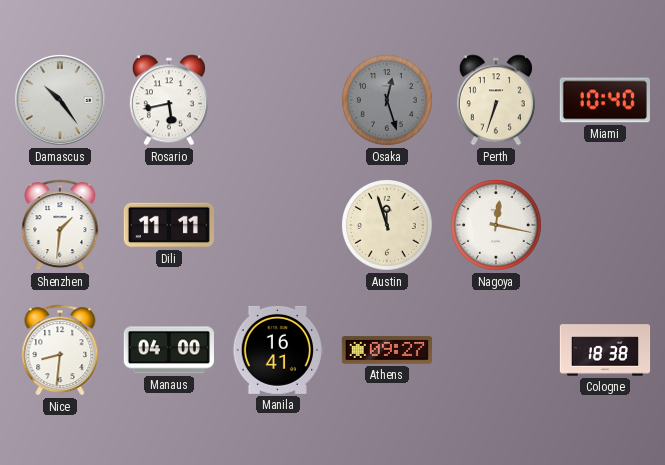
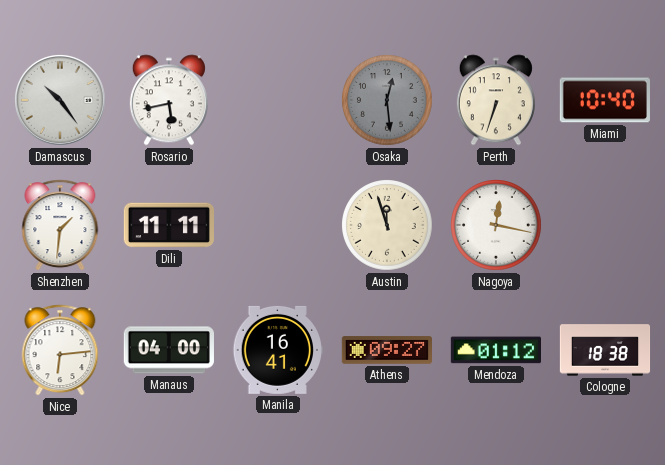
Osaka: 12:27 -> 12:29 (388, 101)
Nice: 8:31 -> 6:14 (60, 350)
Mendoza: none -> 01:12 (495, 350)
